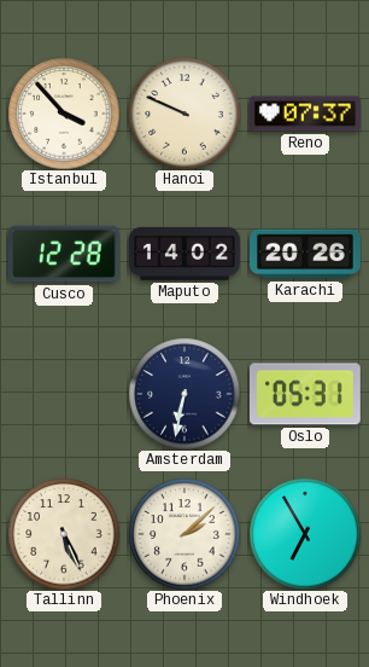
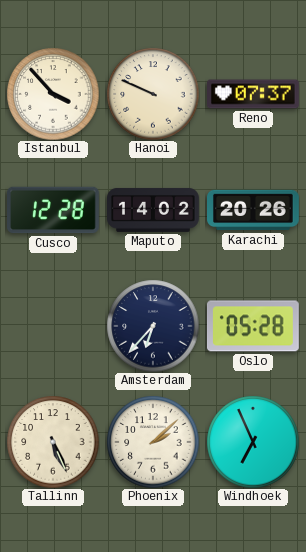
Amsterdam: 6:32 -> 6:37 (153, 326)
Oslo: 05:31 -> 05:28 (253, 326)
Windhoek: 6:55 -> 6:56 (253, 442)
